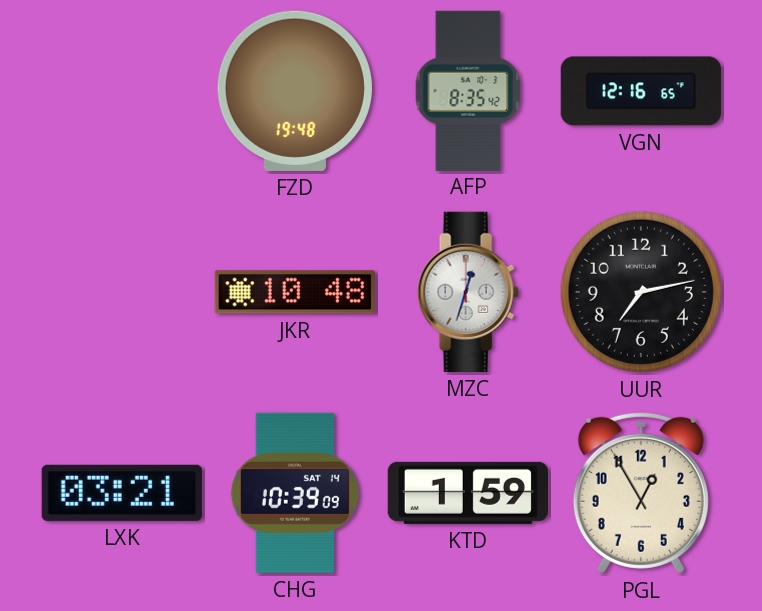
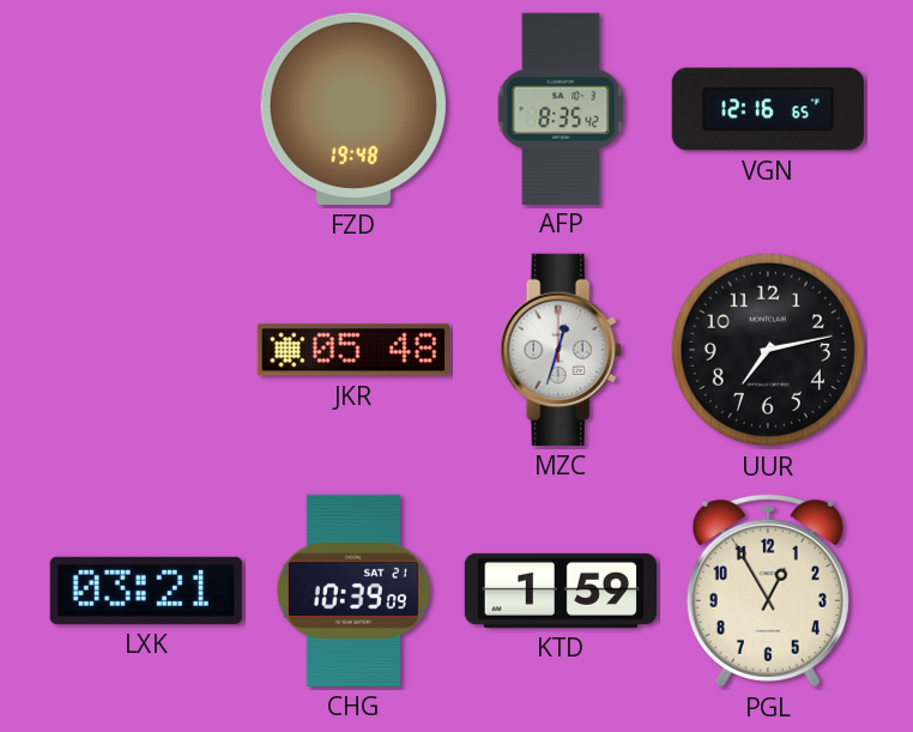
JKR: 10:48 -> 05:48 (353, 350)
CHG date: SAT 14 -> SAT 21 (353, 591)
